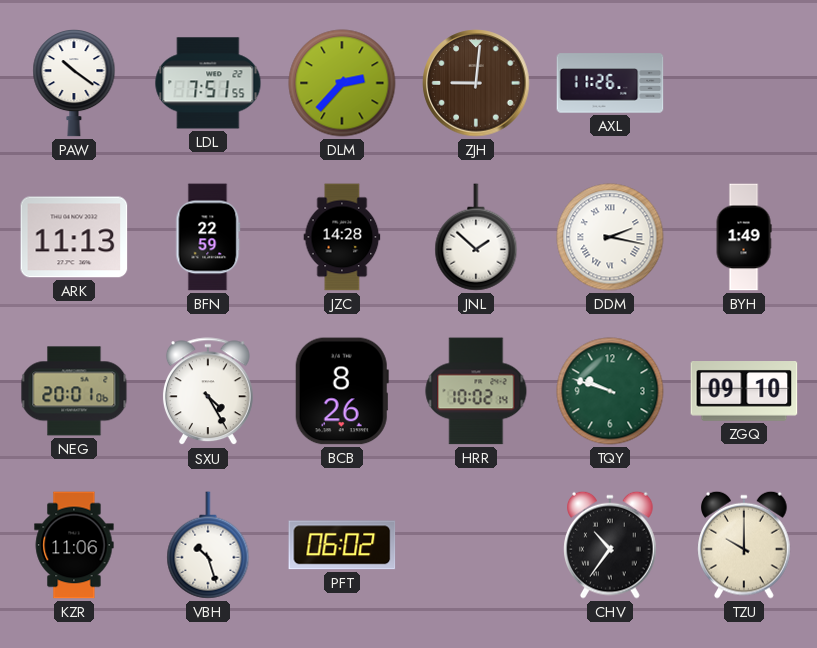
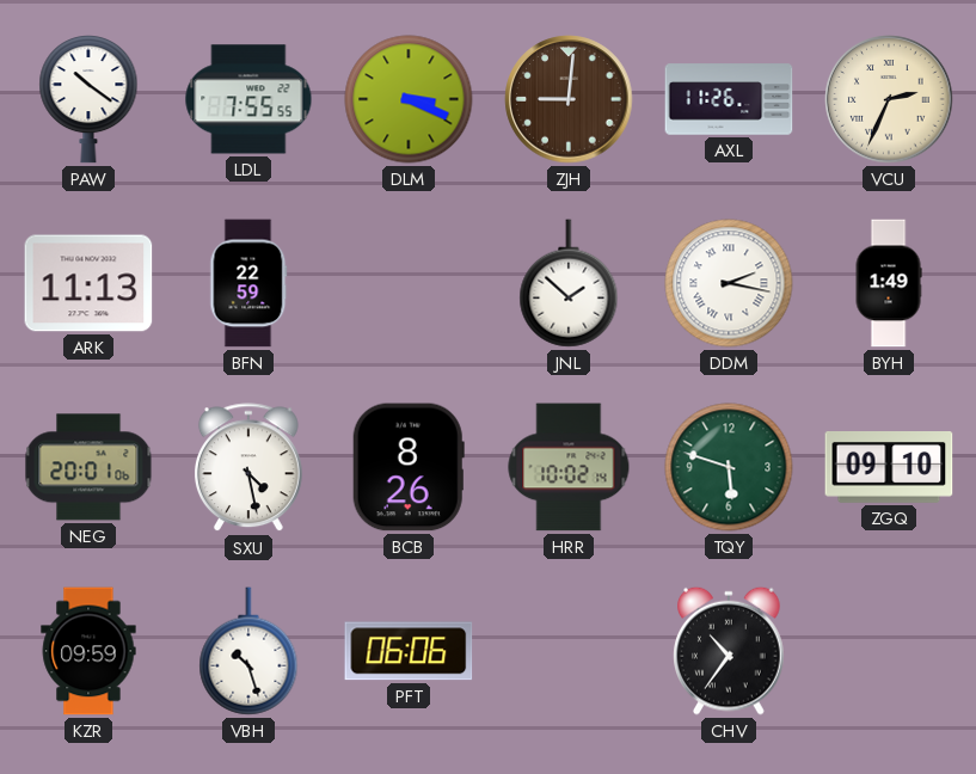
LDL: 7:51 -> 7:55 (248, 99)
DLM: 2:37 -> 3:19 (409, 99)
VCU: none -> 2:34 (889, 99)
JZC: 14:28 -> none (342, 237)
SXU: 4:25 -> 4:28 (248, 468)
TQY: 9:48 -> 5:48 (729, 467)
KZR: 11:06 -> 09:59 (88, 651)
PFT: 06:02 -> 06:06 (409, 651)
TZU: 10:00 -> none (744, 545)
